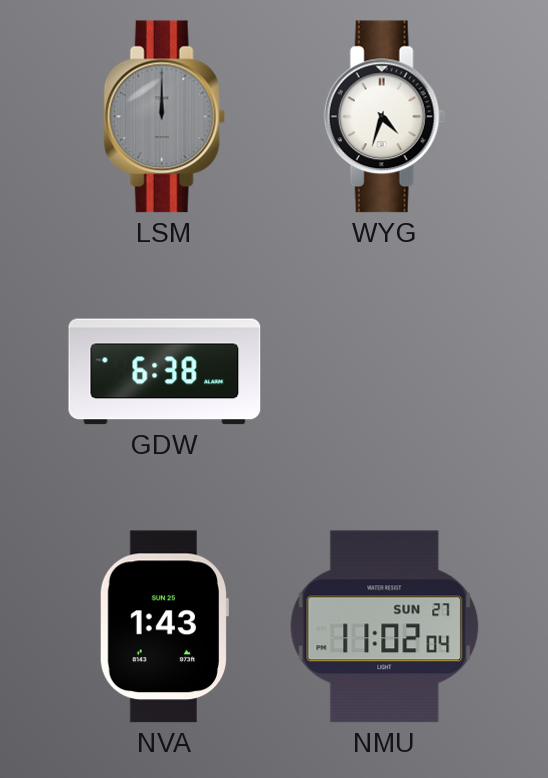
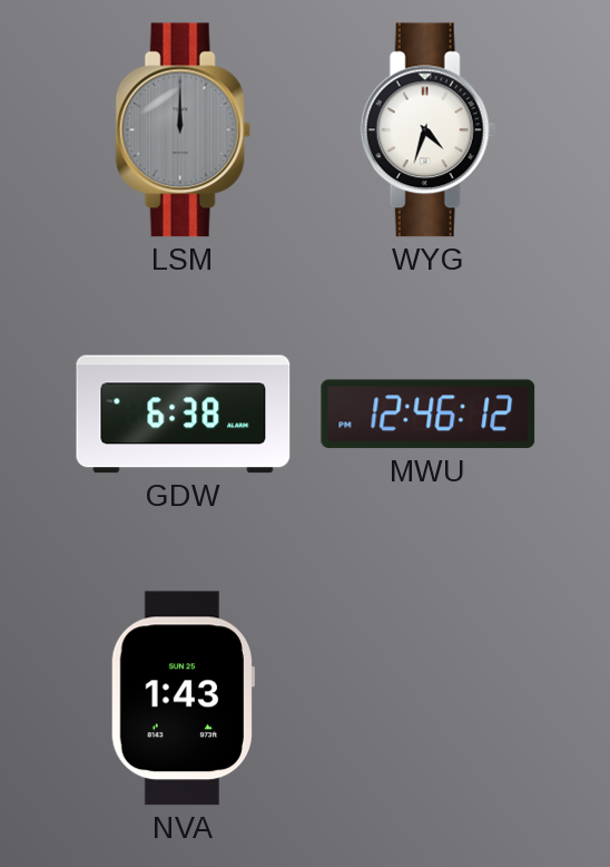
MWU: none -> 12:46 (429, 415)
NMU: 11:02 -> none (385, 627)
